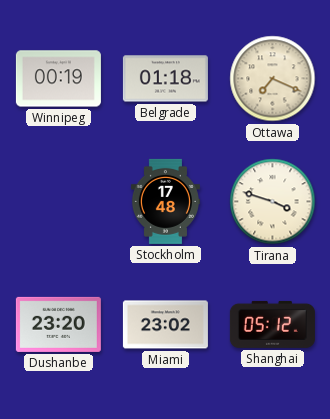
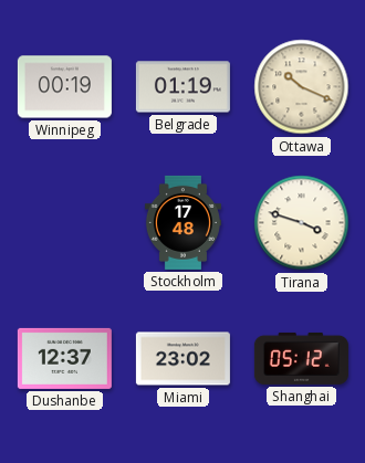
Belgrade: 01:18 -> 01:19 (182, 87)
Ottawa: 7:19 -> 10:19 (302, 87)
Dushanbe: 23:20 -> 12:37 (64, 358)
